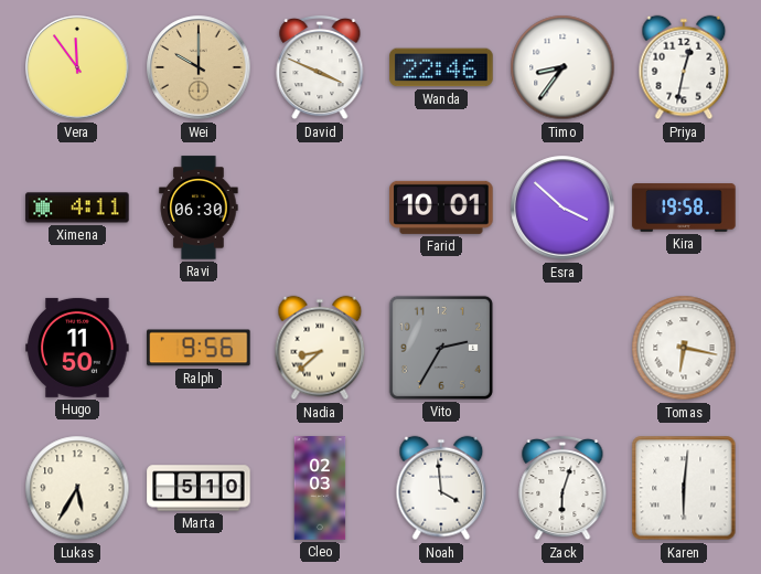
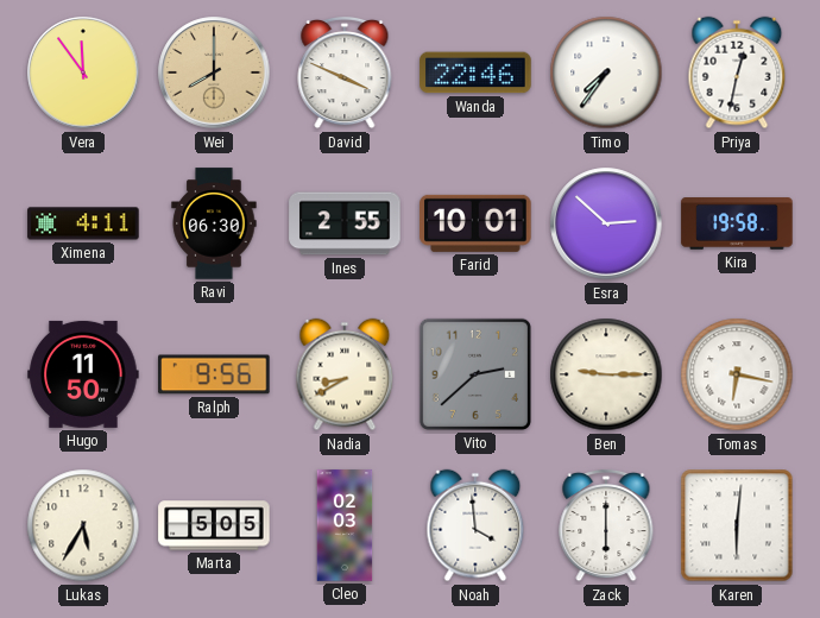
Wei: 10:00 -> 8:00 (214, 72)
Timo: 8:36 -> 7:36 (606, 72)
Ines: none -> 2:55 (345, 223)
Esra: 3:52 -> 2:52 (606, 223)
Nadia: 8:38 -> 8:40 (345, 374)
Vito: 2:35 -> 2:38 (475, 374)
Ben: none -> 9:15 (606, 374)
Marta: 5:10 -> 5:05 (214, 525)
Zack: 6:03 -> 6:00 (606, 525)
